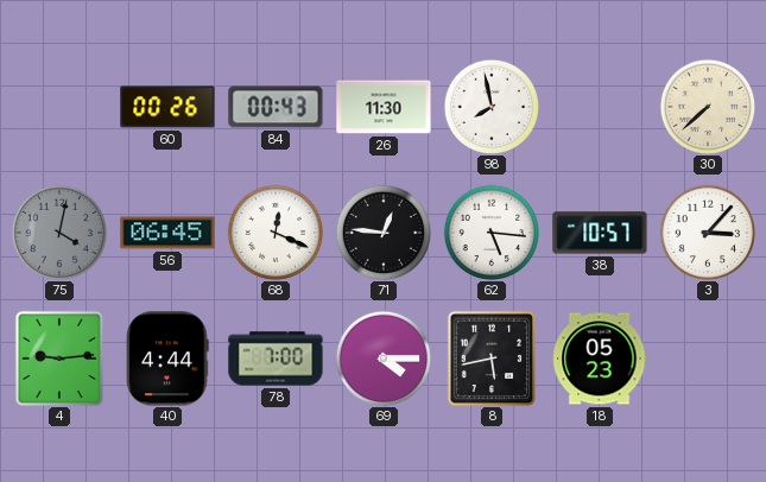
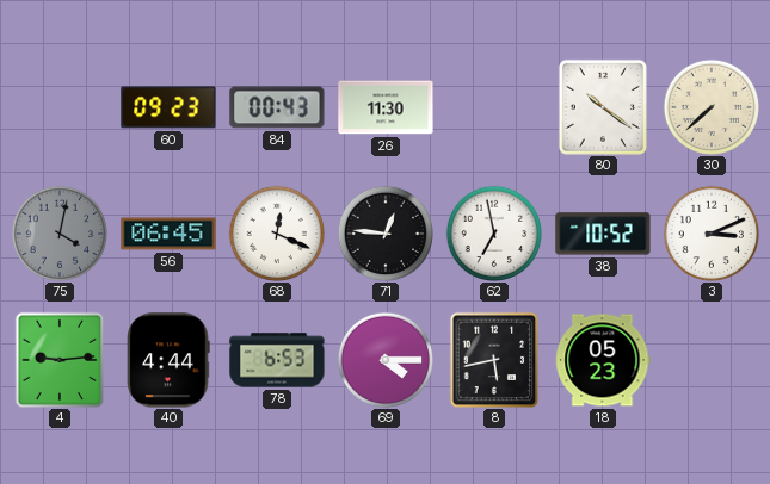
60: 00:26 -> 09:23 (168, 107)
98: 7:58 -> none (490, 106)
80: none -> 10:21 (603, 107)
62: 5:16 -> 6:58 (493, 232)
38: 10:57 -> 10:52 (603, 234)
3: 3:07 -> 3:11 (710, 232)
78: 7:00 -> 6:53 (277, 360)
